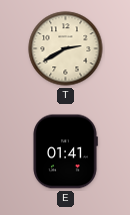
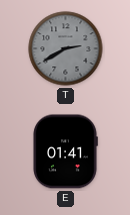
T dial: cream -> grey (66, 49)
